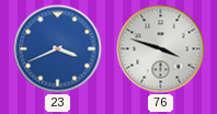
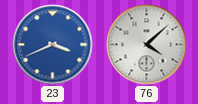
76: 3:48 -> 4:08 (147, 45)
